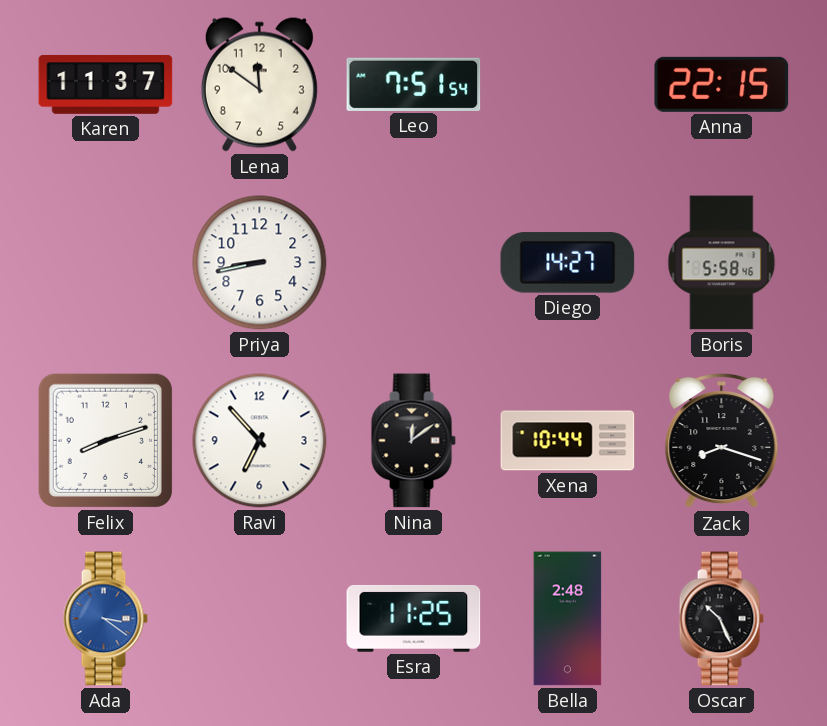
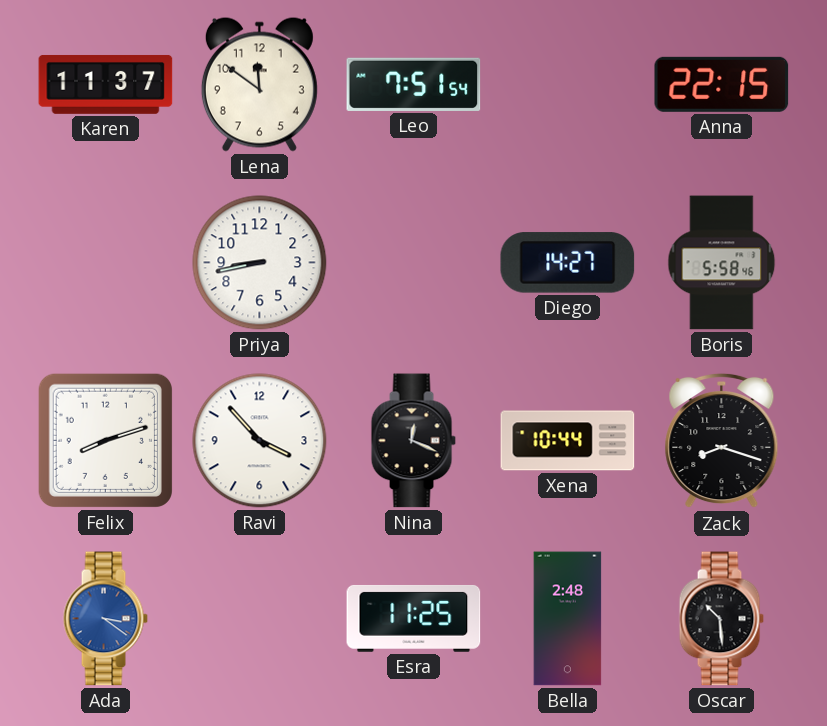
Ravi: 6:53 -> 3:53 (260, 441)
Nina: 12:09 -> 12:19 (413, 441)
Oscar: 10:26 -> 10:29 (721, 619)
